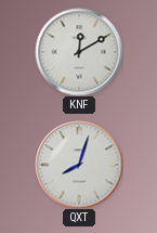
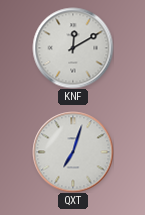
QXT: 8:03 -> 7:03 (73, 152)
